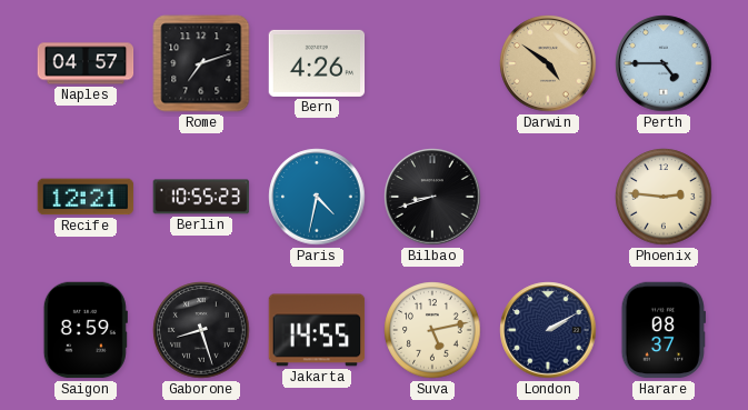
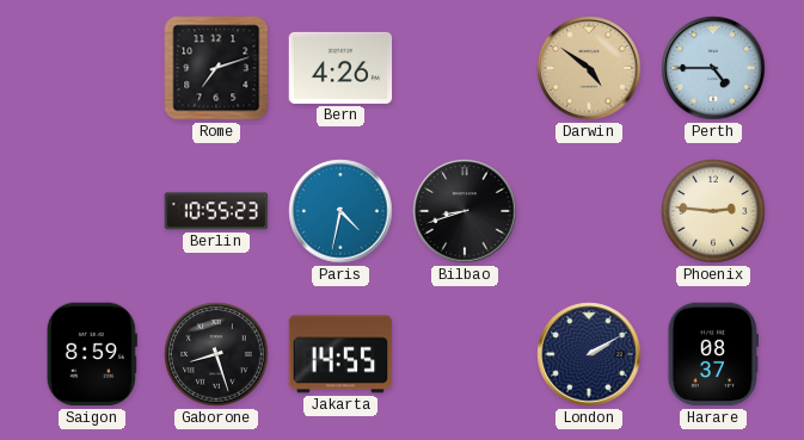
Naples: 04:57 -> none (86, 63)
Recife: 12:21 -> none (86, 197)
Suva: 5:13 -> none (432, 330)
